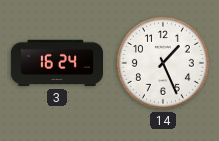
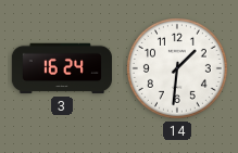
14: 1:26 -> 1:31 (177, 68)
